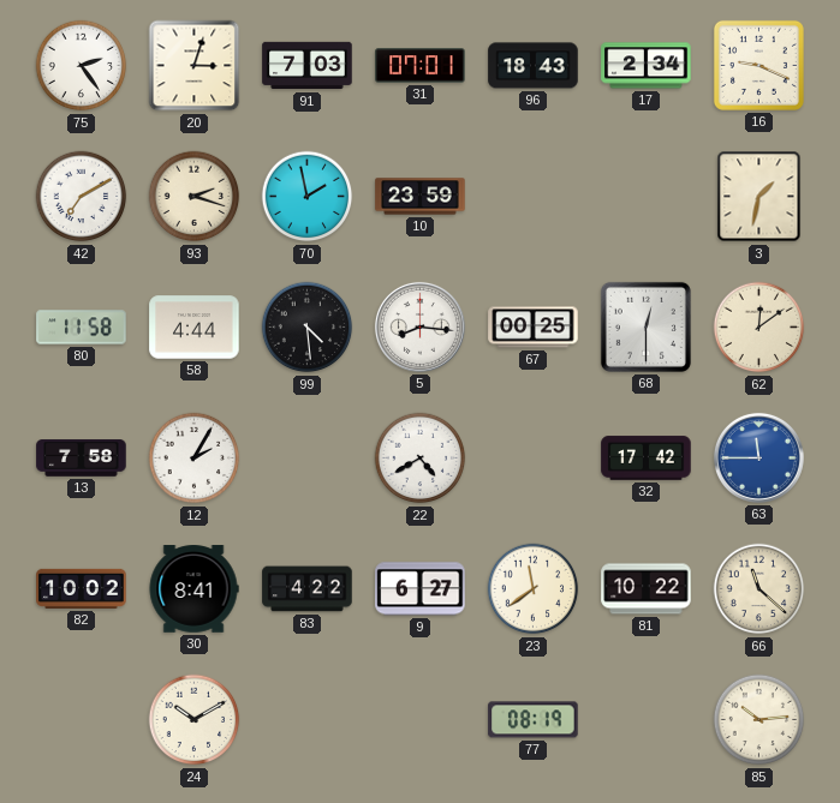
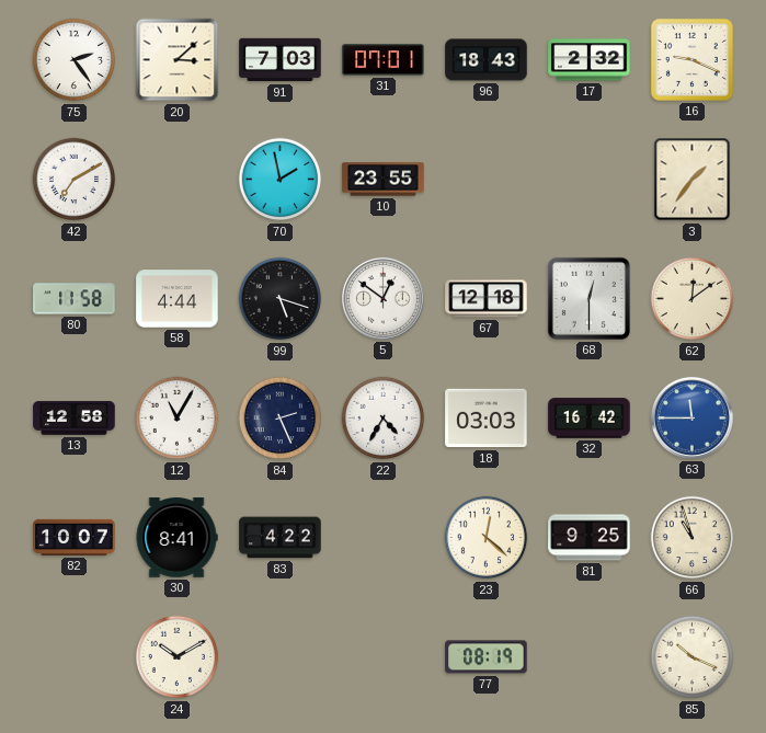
20: 3:03 -> 3:08 (178, 60)
17: 2:34 -> 2:32 (590, 60)
93: 2:18 -> none (195, 197)
10: 23:59 -> 23:55 (384, 180)
3: 1:32 -> 1:36 (693, 180)
99: 4:29 -> 5:18 (281, 299)
5: 8:16 -> 12:51 (382, 298)
67: 00:25 -> 12:18 (487, 299)
13: 7:58 -> 12:58 (75, 419)
12: 2:05 -> 11:05 (178, 419)
84: none -> 2:26 (281, 419)
22: 4:40 -> 4:35 (384, 419)
18: none -> 03:03 (487, 419)
32: 17:42 -> 16:42 (590, 419)
82: 10:02 -> 10:07 (75, 537)
9: 6:27 -> none (421, 589)
23: 11:39 -> 12:22 (487, 538)
81: 10:22 -> 9:25 (590, 538)
66: 11:22 -> 10:57 (693, 538)
85: 10:14 -> 10:19 (693, 657)
